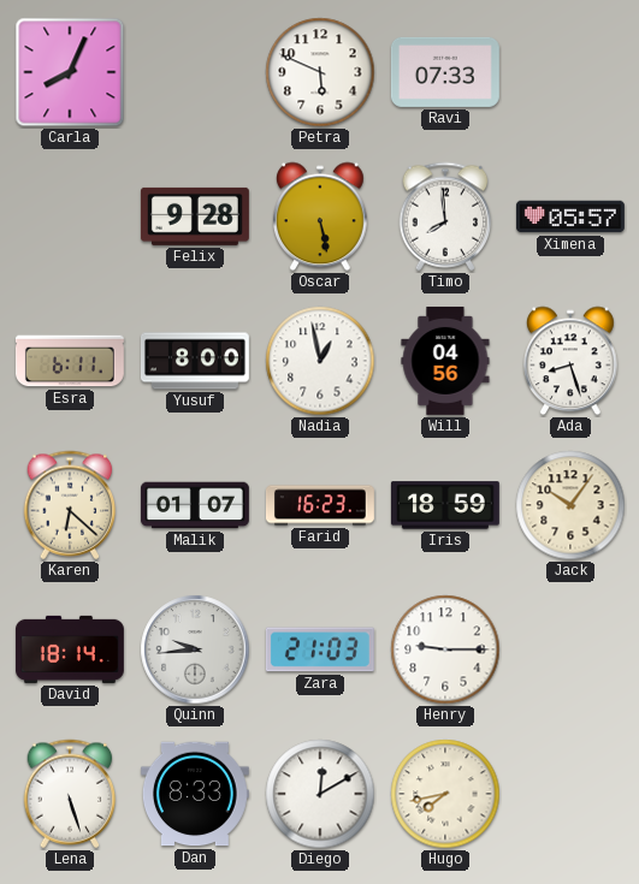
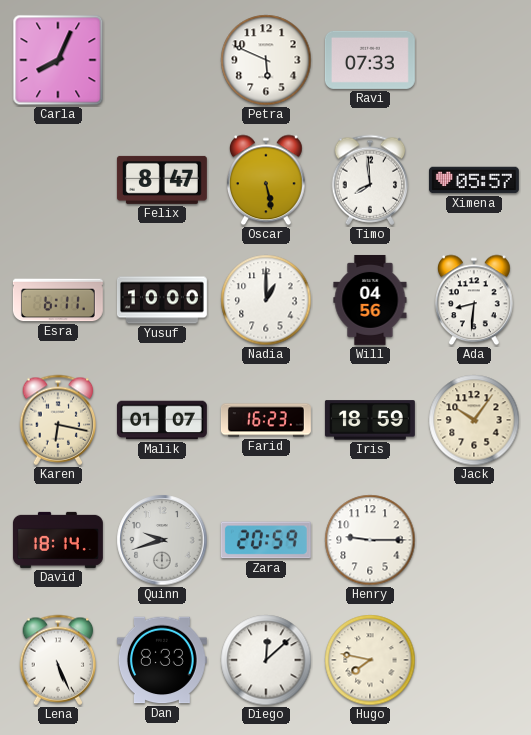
Felix: 9:28 -> 8:47 (162, 180)
Yusuf: 8:00 -> 10:00 (162, 300)
Nadia: 12:58 -> 1:00 (266, 300)
Ada: 8:27 -> 8:31 (474, 300)
Karen: 6:22 -> 6:17 (58, 420)
Quinn: 9:44 -> 9:42 (162, 540)
Zara: 21:03 -> 20:59 (266, 540)
Lena: 5:27 -> 5:26 (58, 660)
Diego: 12:10 -> 12:08 (266, 660)
Hugo: 7:43 -> 7:47 (370, 660)
